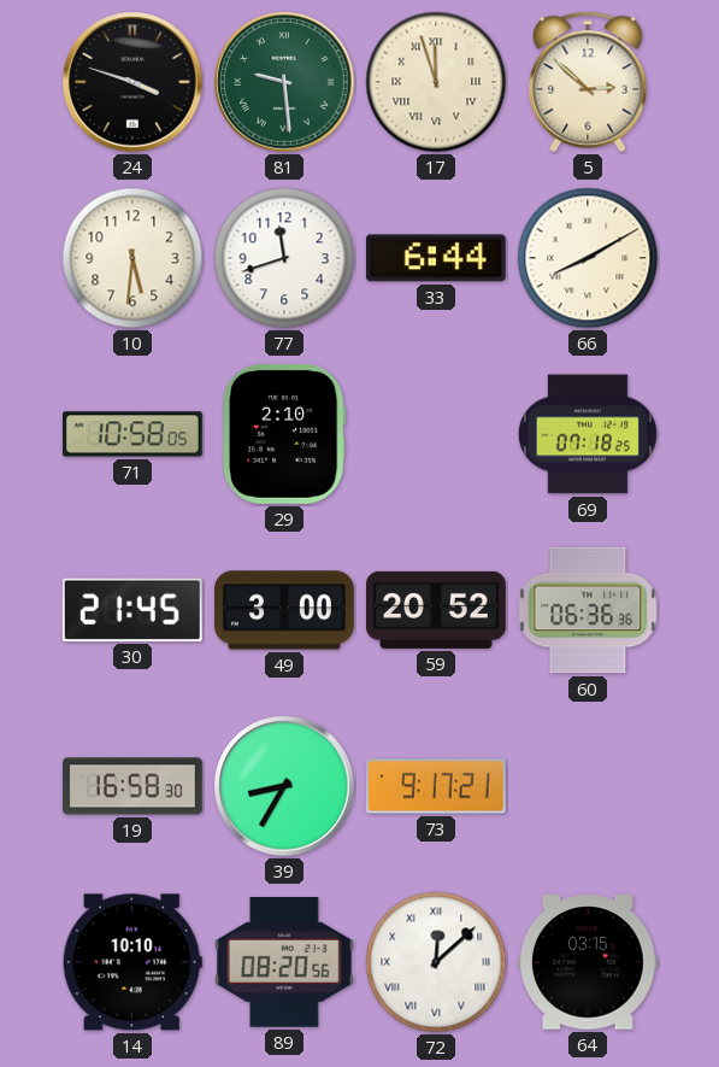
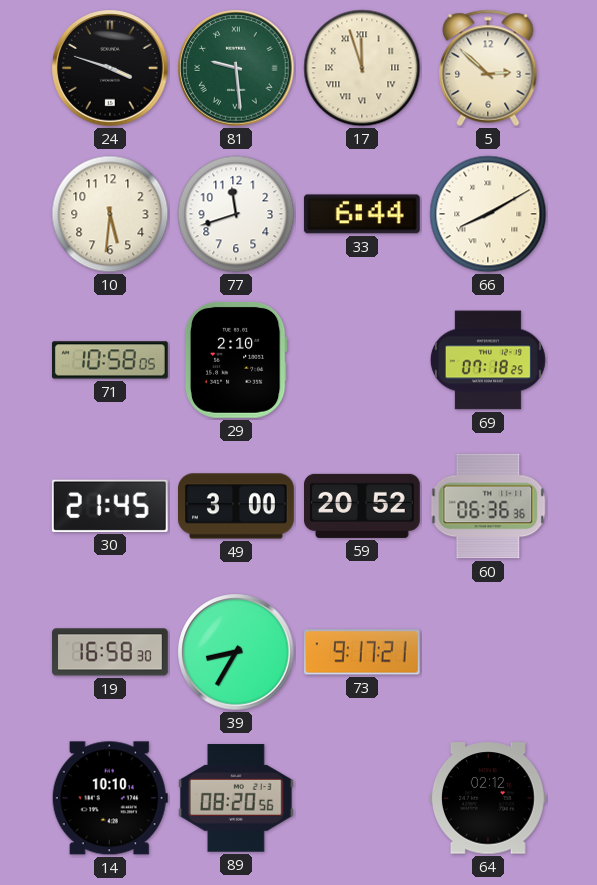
72: 12:08 -> none (436, 962)
64: 03:15 -> 02:12 (488, 798)
